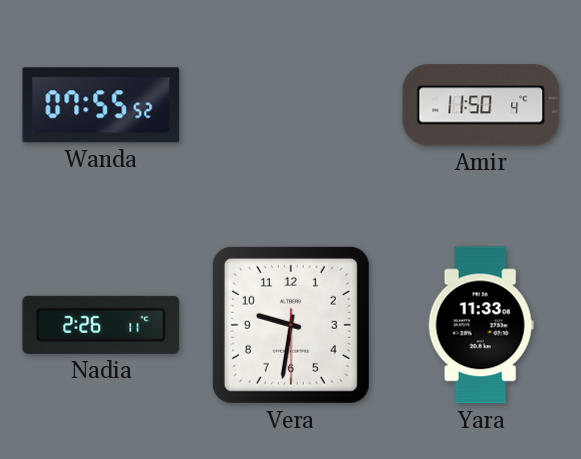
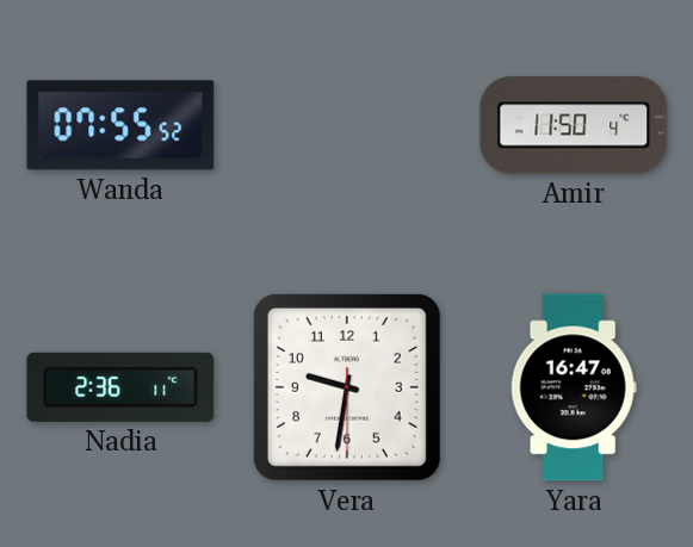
Nadia: 2:26 -> 2:36 (120, 387)
Yara: 11:33 -> 16:47 (574, 387)
